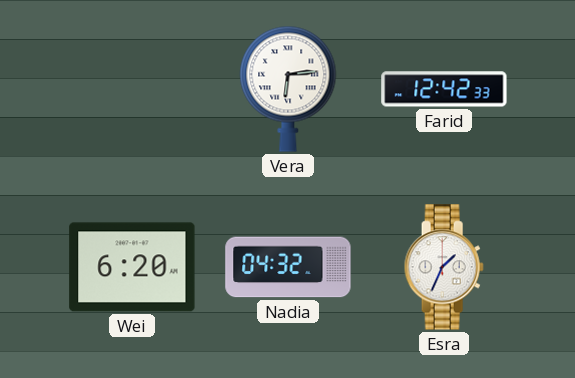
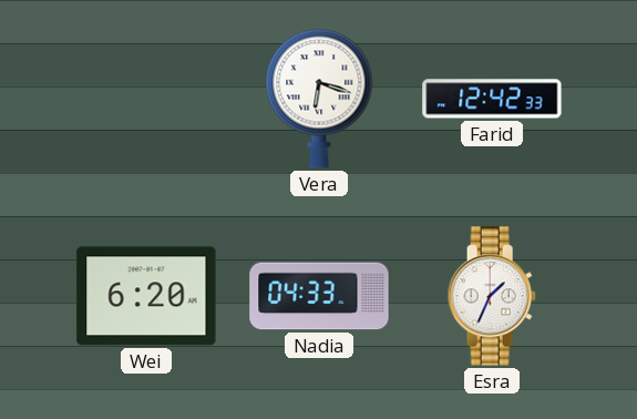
Vera: 6:14 -> 6:18 (319, 99)
Nadia: 04:32 -> 04:33 (319, 296)
